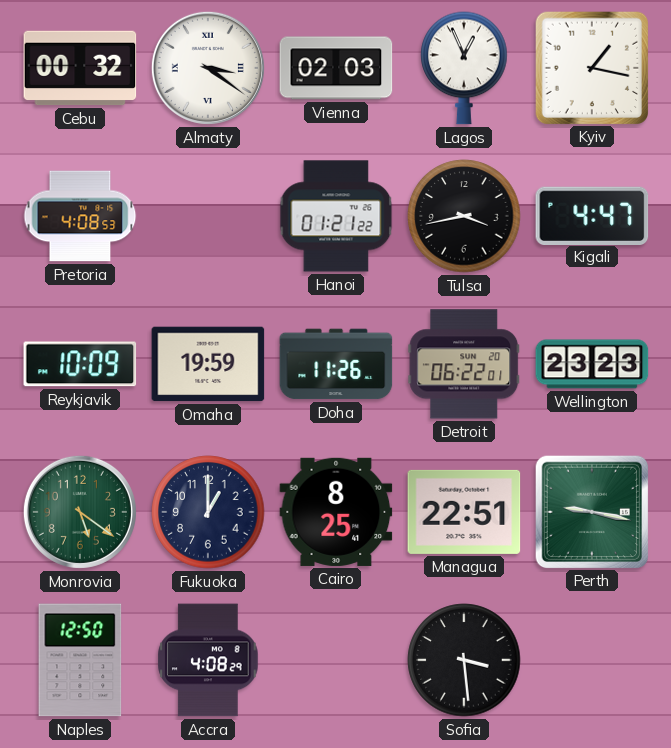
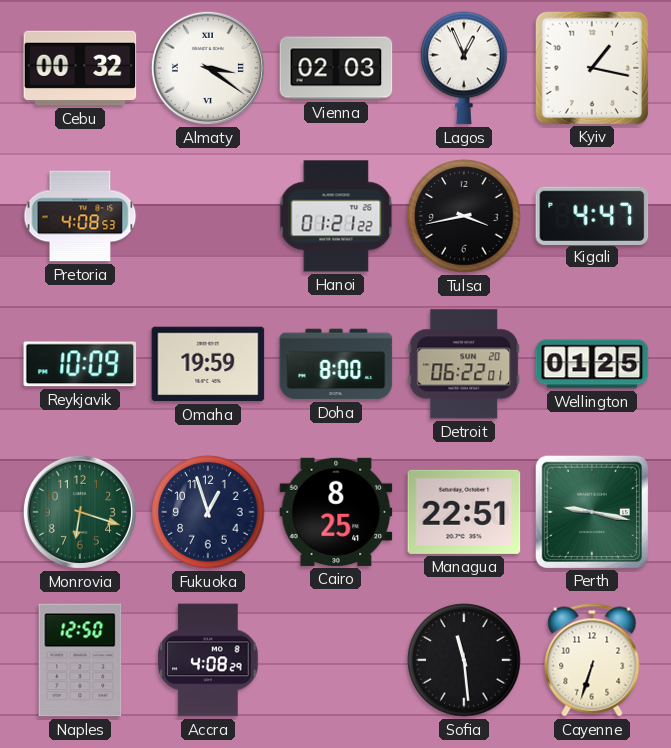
Doha: 11:26 -> 8:00 (336, 364)
Wellington: 23:23 -> 01:25 (592, 364)
Monrovia: 5:21 -> 6:18 (80, 512)
Fukuoka: 1:00 -> 12:57 (208, 512)
Sofia: 3:29 -> 11:29 (464, 660)
Cayenne: none -> 6:33 (592, 660)
